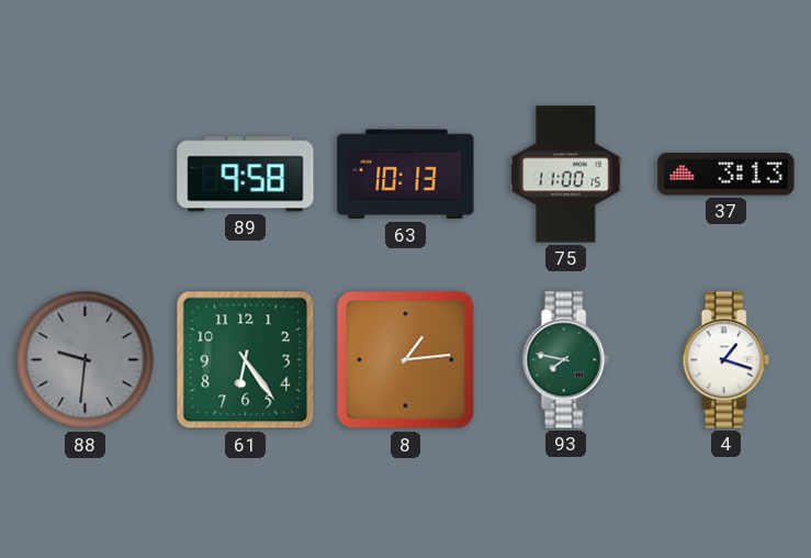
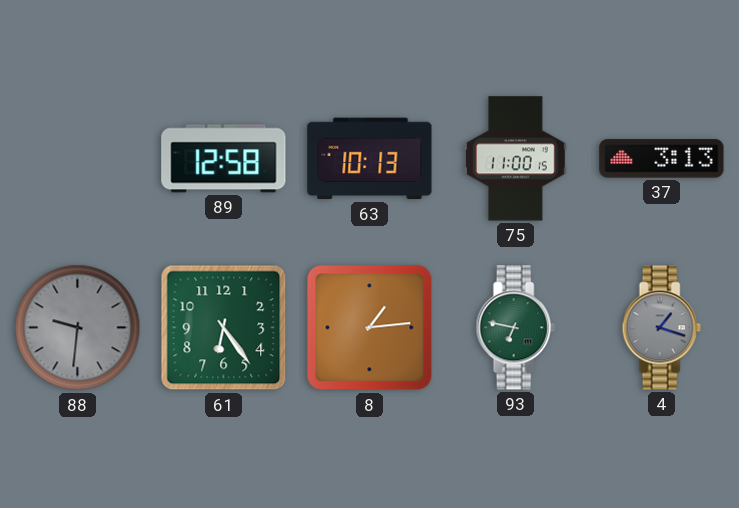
89: 9:58 -> 12:58 (224, 159)
93: 7:47 -> 6:47 (515, 328)
4 dial: white -> grey (661, 328)
